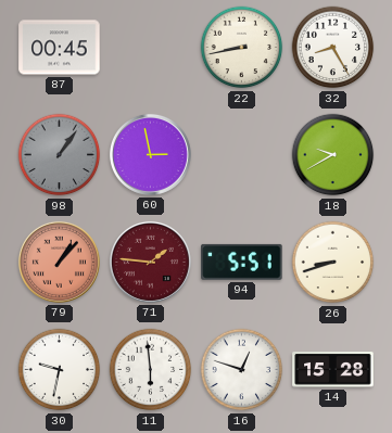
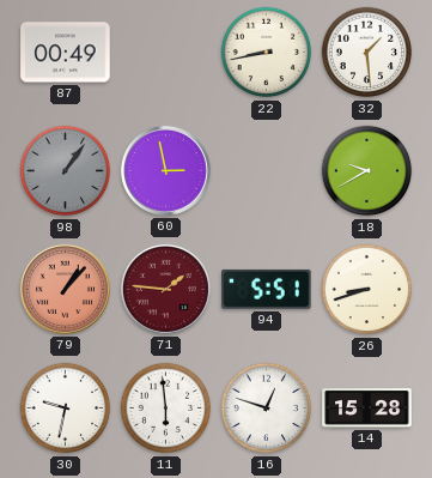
87: 00:45 -> 00:49 (66, 53)
32: 8:25 -> 1:29 (367, 53)
